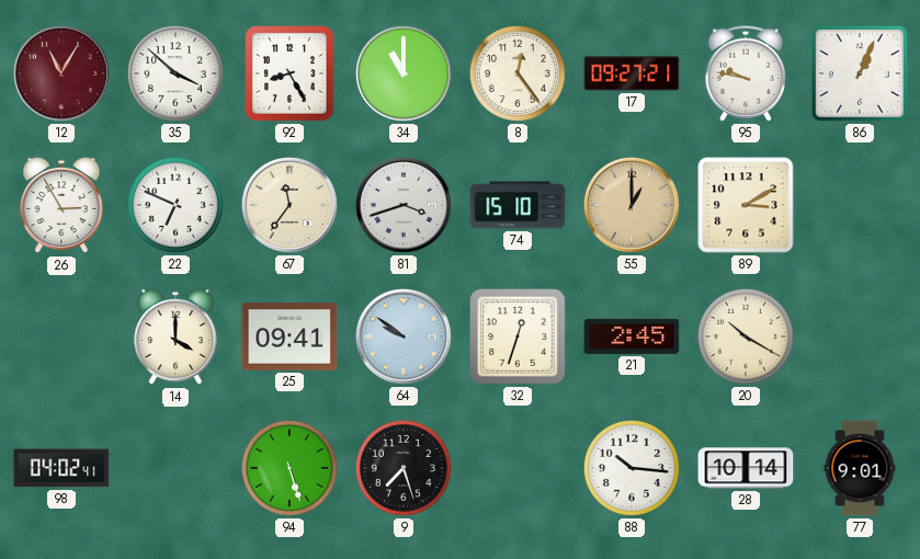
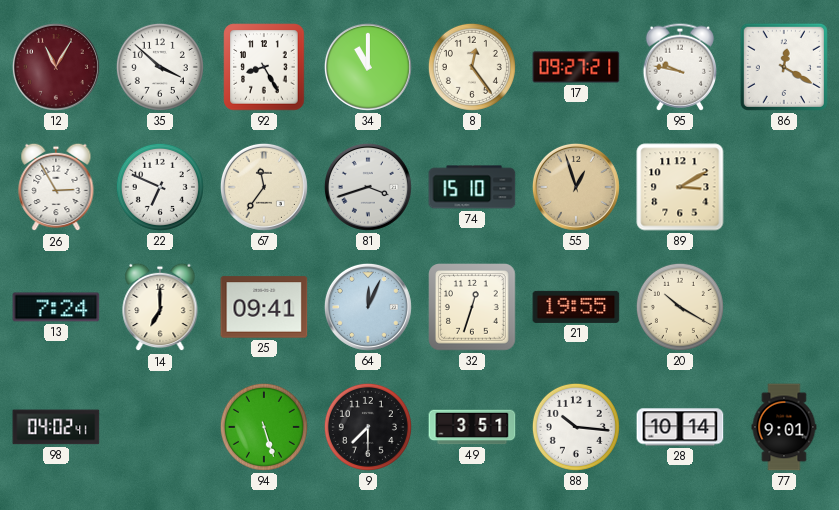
86: 1:04 -> 12:20 (784, 67)
55: 1:00 -> 12:57 (576, 187)
13: none -> 7:24 (56, 307)
14: 4:00 -> 7:00 (160, 307)
64: 9:51 -> 12:04 (368, 307)
21: 2:45 -> 19:55 (576, 307)
9: 7:27 -> 7:30 (368, 427)
49: none -> 3:51 (472, 427)
